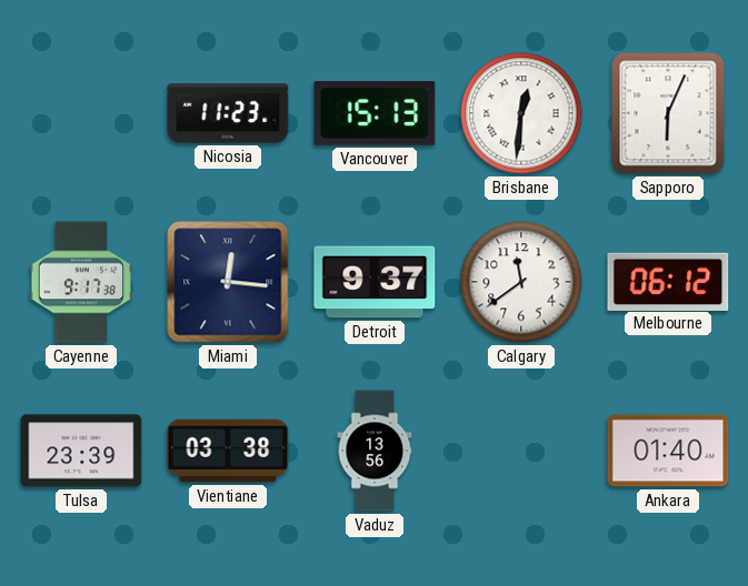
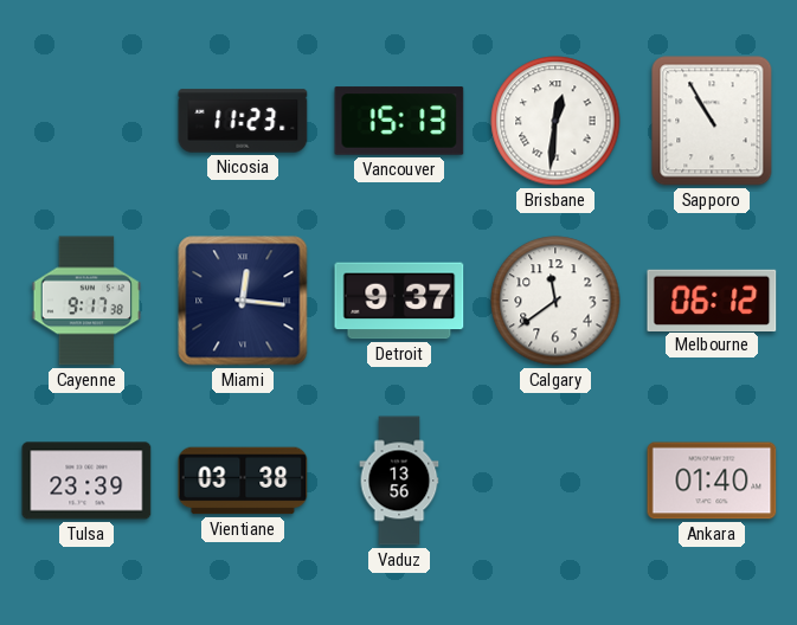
Sapporo: 6:04 -> 10:55 (712, 121)
